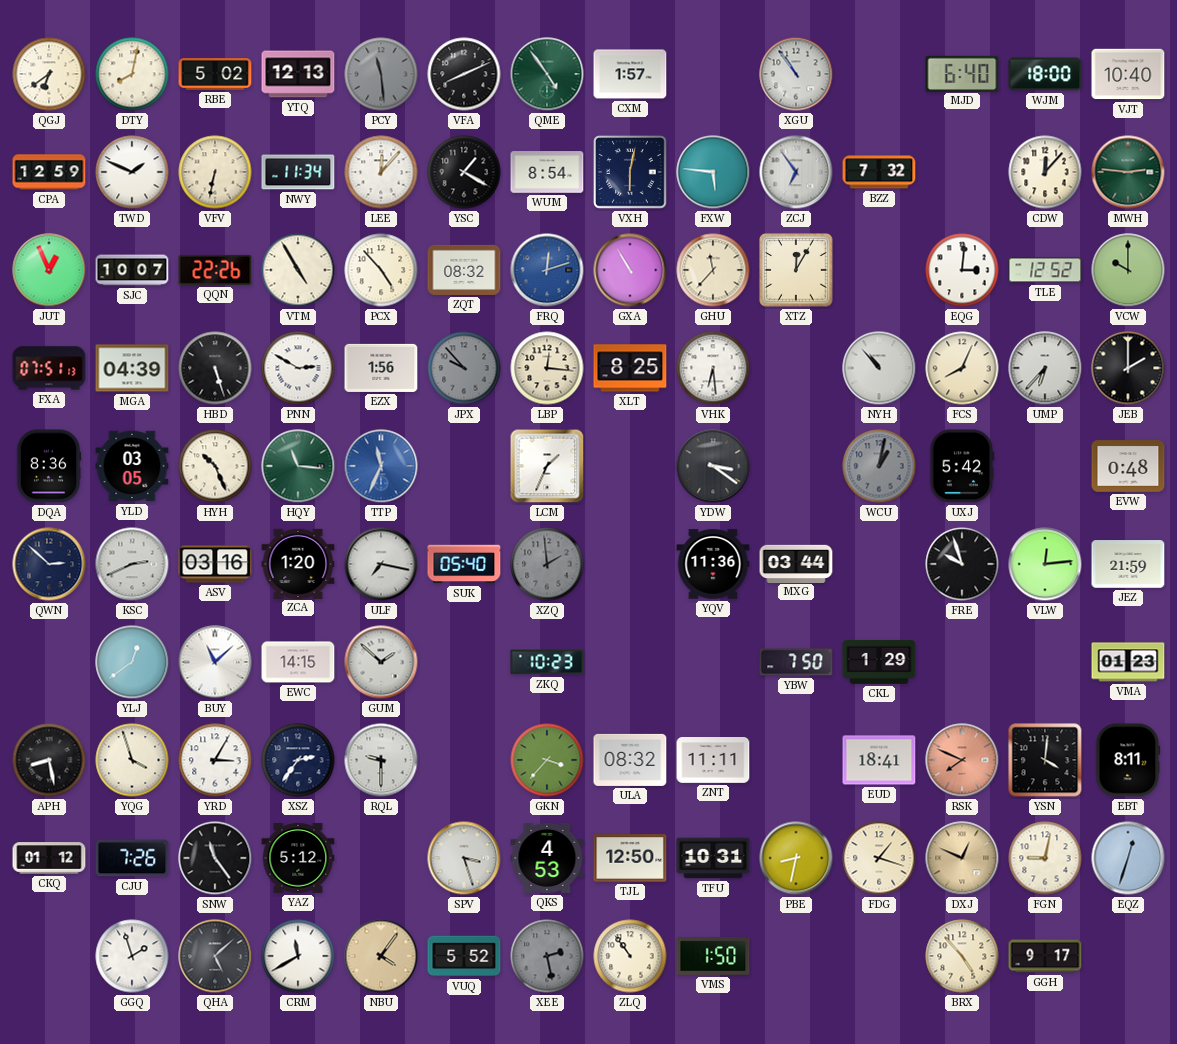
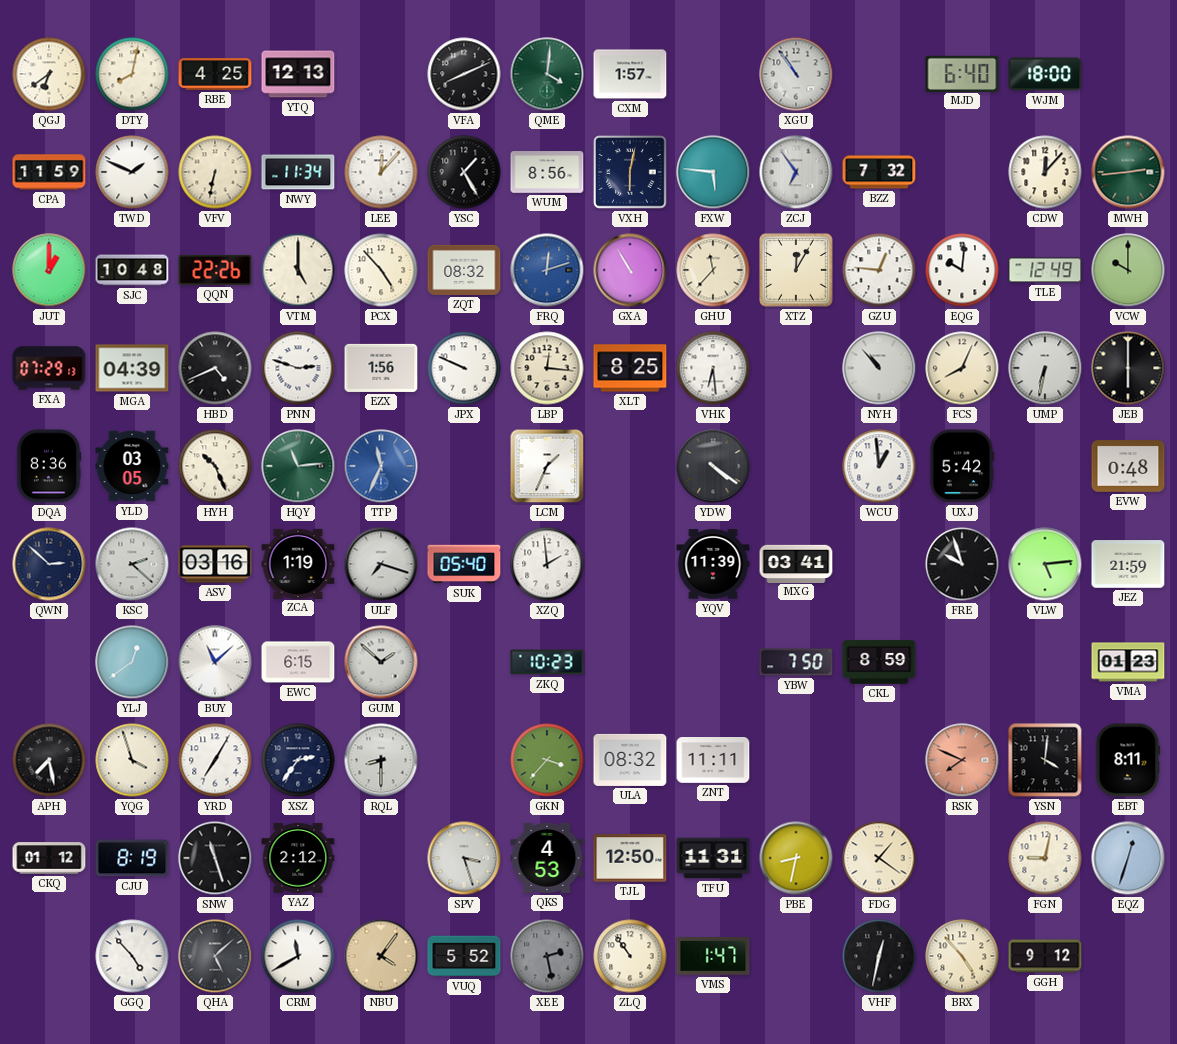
RBE: 5:02 -> 4:25 (215, 74)
PCY: 11:29 -> none (381, 74)
QME: 4:54 -> 4:01 (547, 74)
VJT: 10:40 -> none (1128, 74)
CPA: 12:59 -> 11:59 (49, 172)
YSC: 1:20 -> 1:25 (464, 172)
WUM: 8:54 -> 8:56 (547, 172)
MWH: 2:46 -> 2:44 (1128, 172)
JUT: 12:56 -> 1:00 (49, 270)
SJC: 10:07 -> 10:48 (132, 270)
VTM: 4:55 -> 5:00 (298, 270)
GZU: none -> 12:46 (879, 270)
EQG: 3:01 -> 10:01 (962, 270)
TLE: 12:52 -> 12:49 (1045, 270)
FXA: 07:51 -> 07:29 (49, 368)
HBD: 5:27 -> 4:41 (215, 368)
PNN: 2:50 -> 2:48 (298, 368)
JPX: 9:53 -> 9:49 (464, 368)
JPX dial: grey -> white (464, 368)
UMP: 6:37 -> 6:32 (1045, 368)
JEB: 2:00 -> 6:00 (1128, 368)
HQY: 11:16 -> 11:14 (298, 466)
YDW: 3:21 -> 4:21 (713, 466)
WCU: 1:02 -> 12:59 (879, 466)
WCU dial: grey -> white (879, 466)
KSC: 2:41 -> 2:22 (132, 564)
ZCA: 1:20 -> 1:19 (298, 563)
ULF: 7:17 -> 7:18 (381, 564)
XZQ dial: grey -> white (547, 564)
YQV: 11:36 -> 11:39 (713, 564)
MXG: 03:44 -> 03:41 (796, 563)
VLW: 12:14 -> 5:14 (1045, 564)
EWC: 14:15 -> 6:15 (298, 662)
CKL: 1:29 -> 8:59 (879, 662)
APH: 8:28 -> 7:28 (49, 760)
YRD: 3:05 -> 7:05 (215, 760)
RQL: 9:30 -> 8:30 (381, 760)
EUD: 18:41 -> none (879, 760)
CJU: 7:26 -> 8:19 (132, 858)
SNW: 11:24 -> 11:27 (215, 858)
YAZ: 5:12 -> 2:12 (298, 858)
TFU: 10:31 -> 11:31 (713, 858)
FDG: 1:18 -> 1:21 (879, 858)
DXJ: 12:49 -> none (962, 858)
GGQ: 1:57 -> 4:53 (132, 956)
VMS: 1:50 -> 1:47 (713, 956)
VHF: none -> 12:32 (879, 956)
GGH: 9:17 -> 9:12 (1045, 956)
